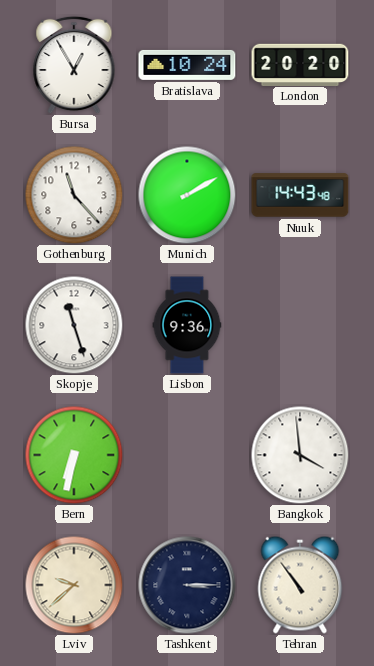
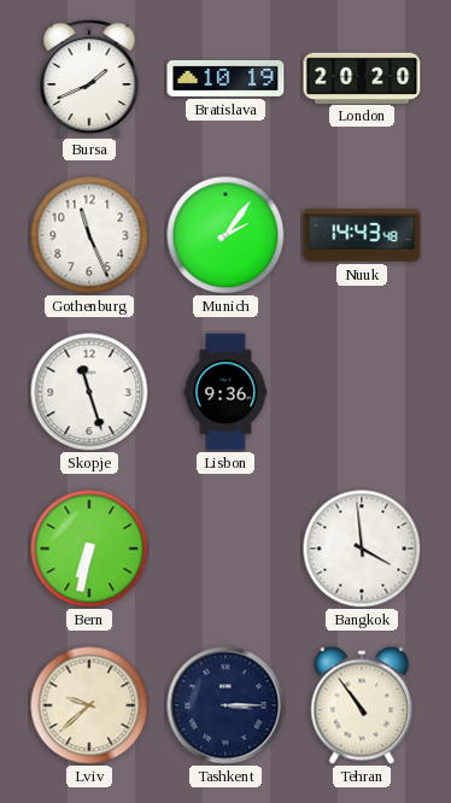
Bursa: 12:55 -> 1:41 (89, 78)
Bratislava: 10:24 -> 10:19 (225, 78)
Gothenburg: 11:23 -> 11:26 (89, 235)
Munich: 2:10 -> 2:06 (225, 235)
